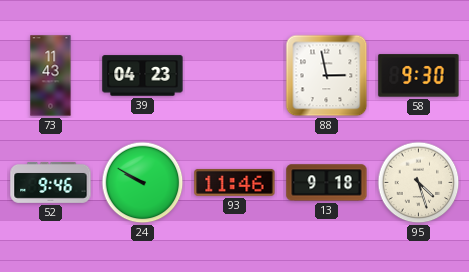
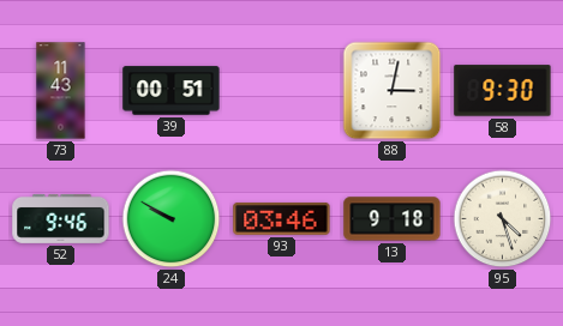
39: 04:23 -> 00:51 (172, 91)
88: 2:58 -> 3:02 (393, 91)
93: 11:46 -> 03:46 (282, 218)
